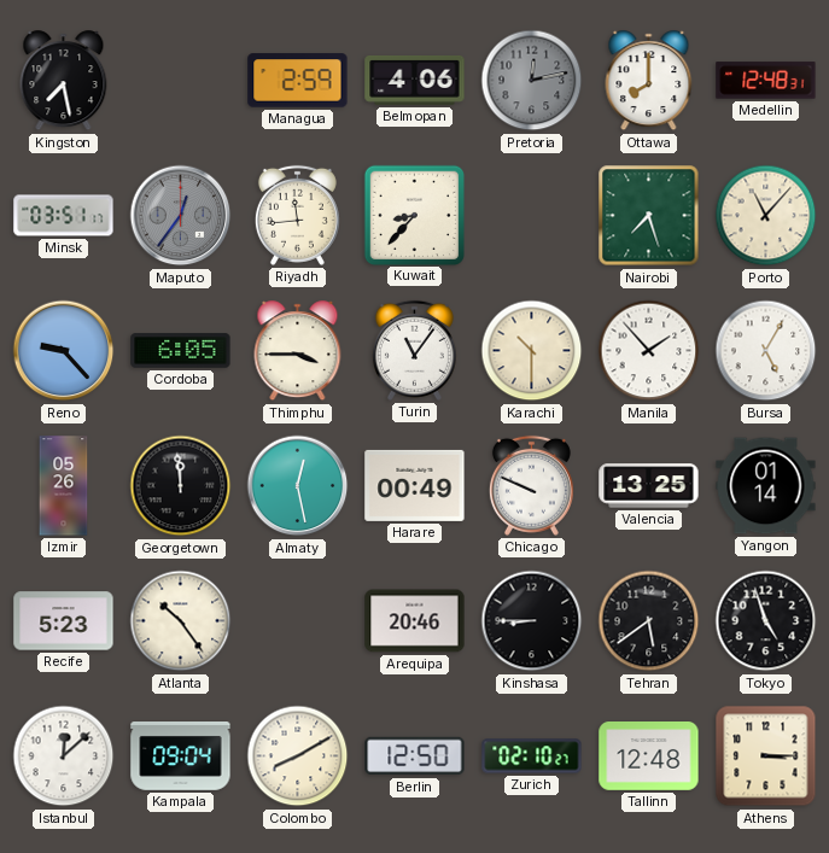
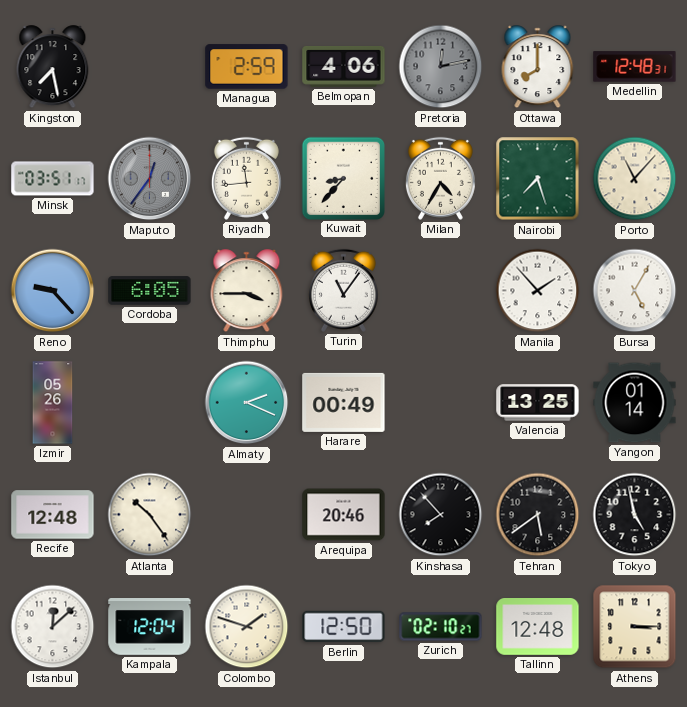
Milan: none -> 4:35 (440, 178)
Karachi: 10:30 -> none (532, 351)
Georgetown: 11:59 -> none (181, 486)
Almaty: 12:28 -> 2:19 (247, 403)
Chicago: 9:49 -> none (531, 485)
Recife: 5:23 -> 12:48 (53, 515)
Kinshasa: 8:45 -> 7:53 (441, 515)
Tokyo: 4:57 -> 4:58 (635, 515)
Kampala: 09:04 -> 12:04 (150, 627)
Colombo: 8:10 -> 1:48 (247, 627)
